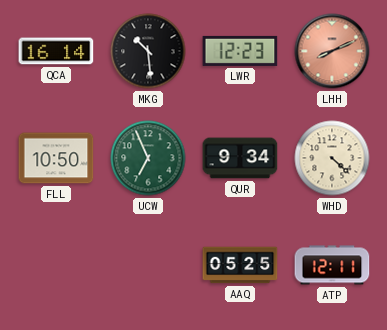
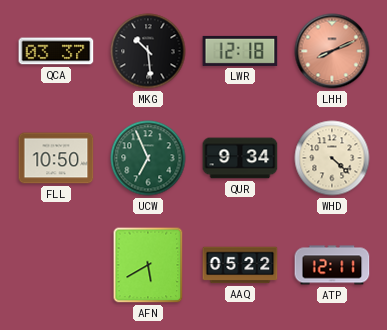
QCA: 16:14 -> 03:37 (56, 51)
LWR: 12:23 -> 12:18 (240, 51)
AFN: none -> 5:40 (148, 265)
AAQ: 05:25 -> 05:22 (240, 265)
